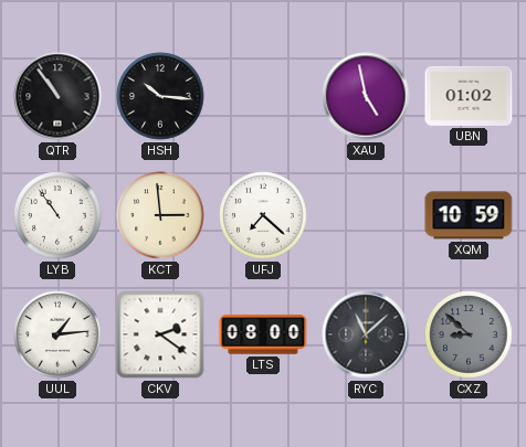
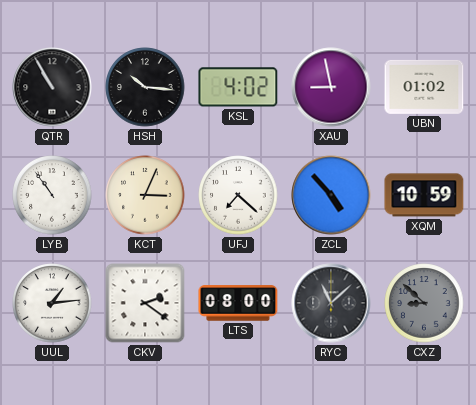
QTR: 10:54 -> 10:55 (52, 87)
KSL: none -> 4:02 (238, 87)
XAU: 4:58 -> 8:58 (331, 87)
KCT: 2:59 -> 3:04 (145, 195)
ZCL: none -> 4:53 (331, 195)
